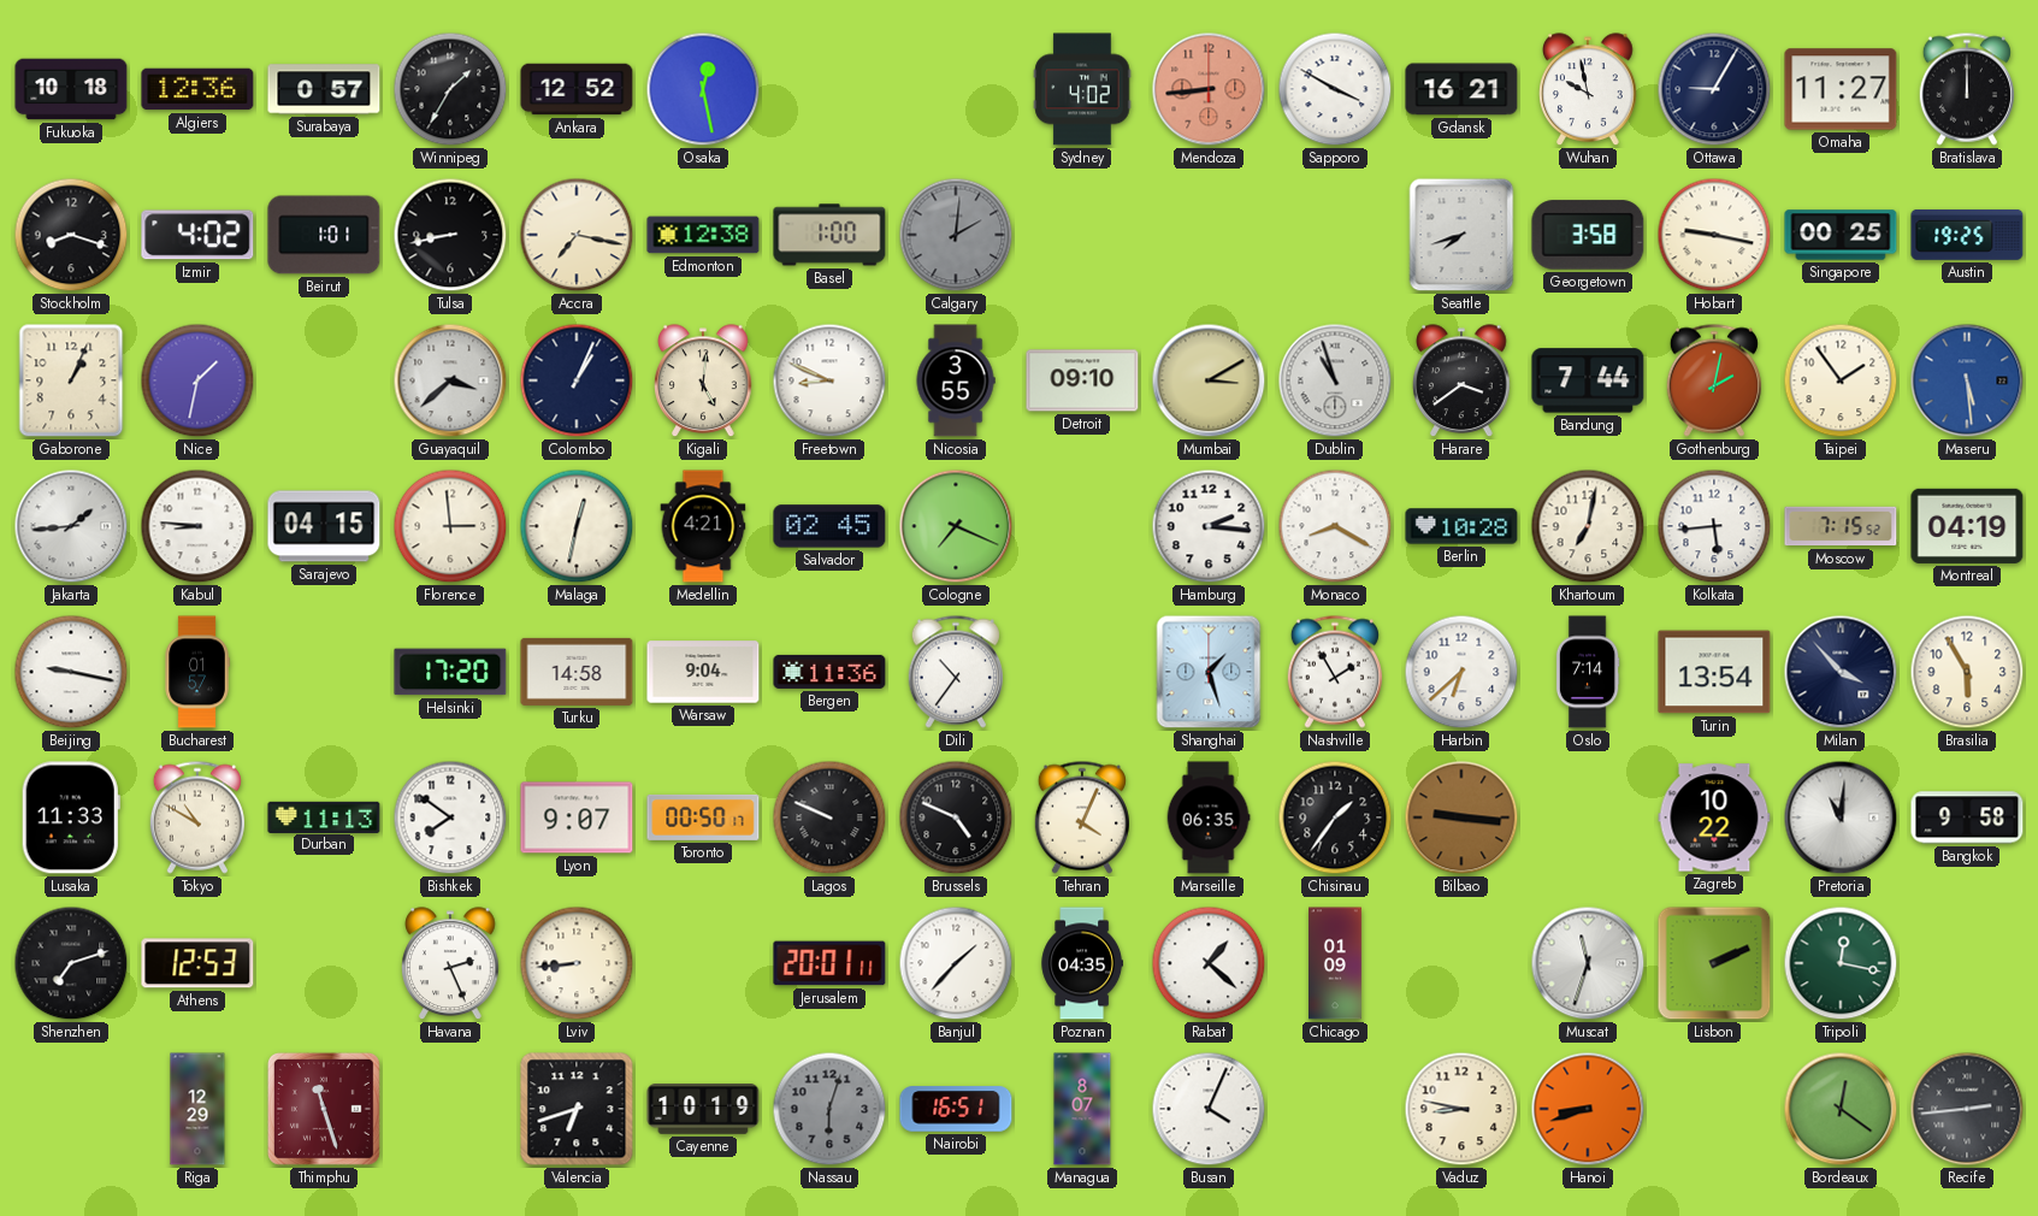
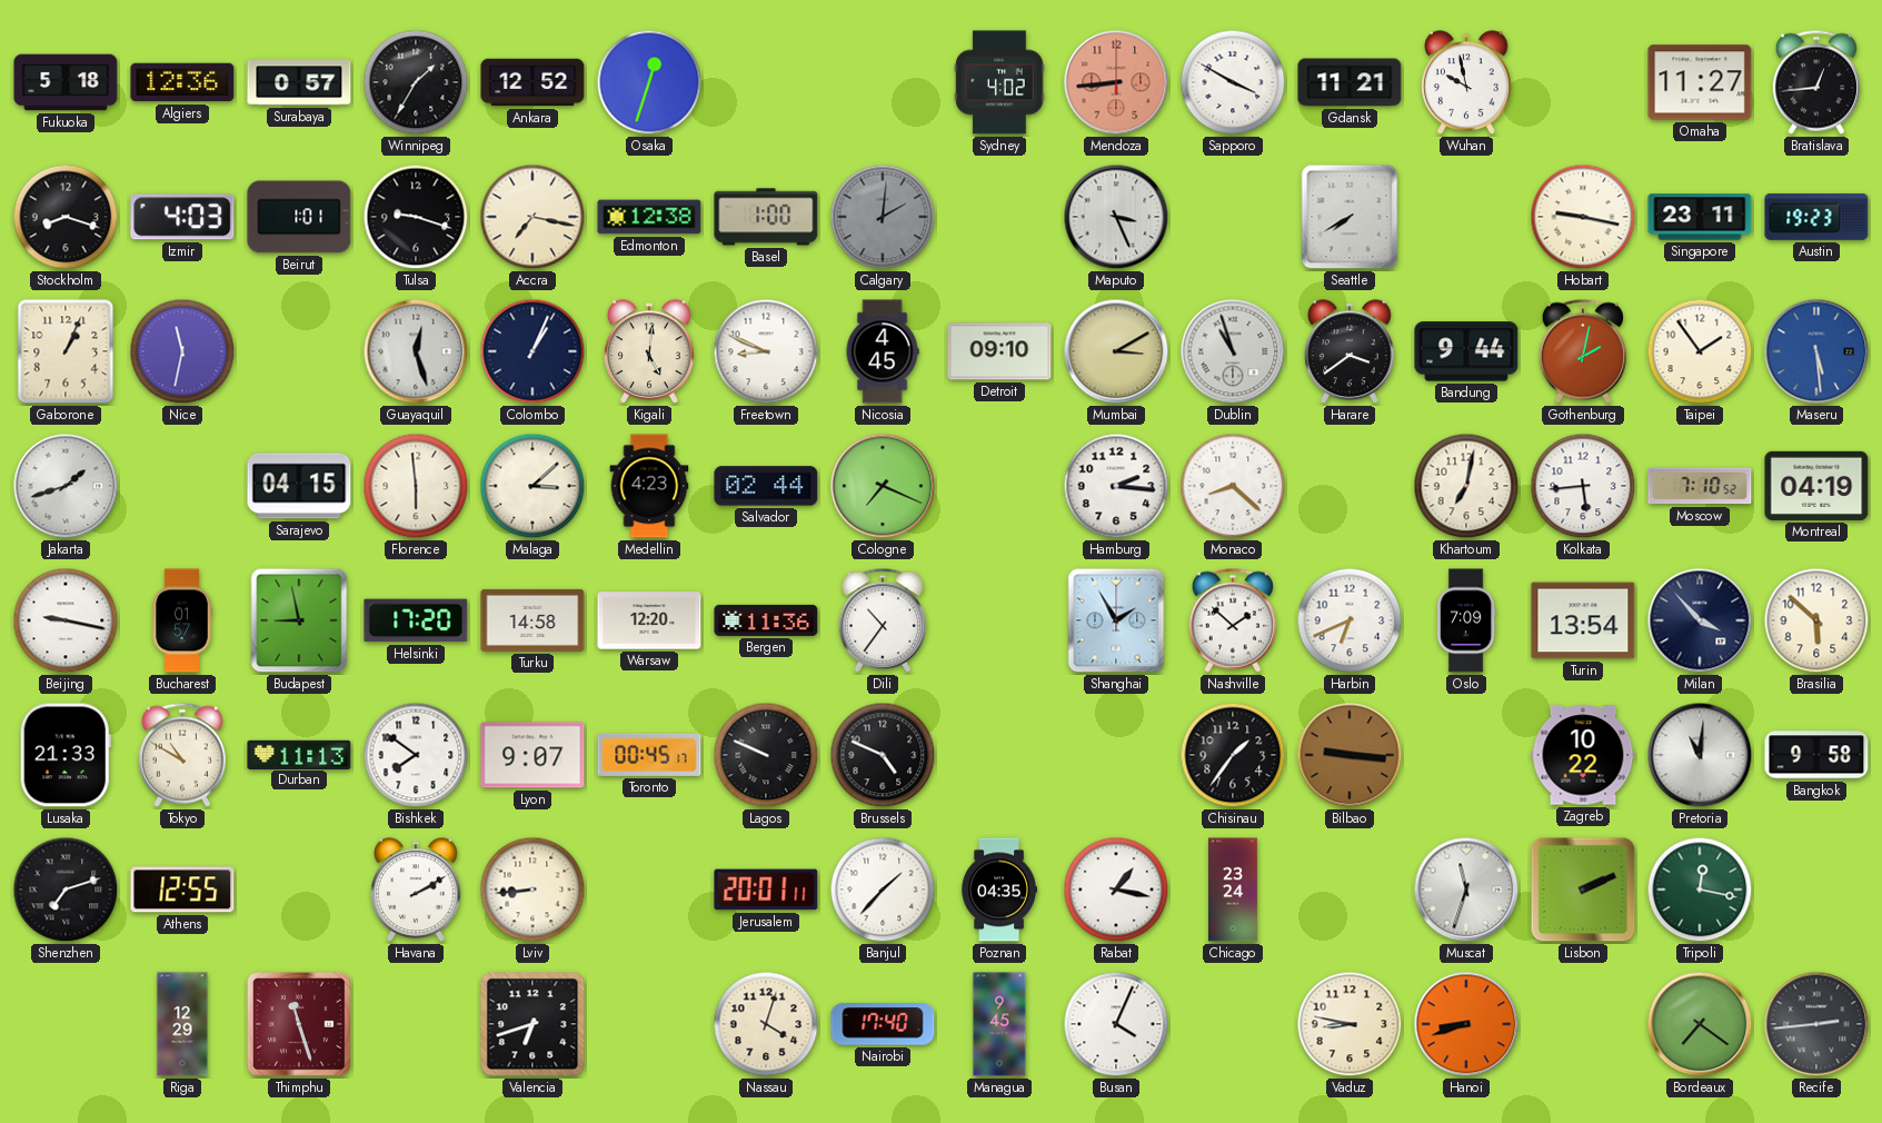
Fukuoka: 10:18 -> 5:18 (66, 82)
Osaka: 12:28 -> 12:33 (649, 82)
Gdansk: 16:21 -> 11:21 (1350, 82)
Ottawa: 9:05 -> none (1714, 89)
Bratislava: 12:00 -> 12:44 (1816, 82)
Izmir: 4:02 -> 4:03 (182, 217)
Tulsa: 8:43 -> 9:18 (416, 217)
Maputo: none -> 3:26 (1116, 217)
Seattle: 7:42 -> 7:40 (1350, 217)
Georgetown: 3:58 -> none (1588, 235)
Singapore: 00:25 -> 23:11 (1700, 217)
Austin: 19:25 -> 19:23 (1816, 217)
Nice: 1:32 -> 11:32 (182, 351)
Guayaquil: 3:38 -> 12:27 (416, 351)
Nicosia: 3:55 -> 4:45 (883, 351)
Bandung: 7:44 -> 9:44 (1466, 351)
Jakarta: 1:44 -> 1:42 (66, 486)
Kabul: 8:46 -> none (197, 526)
Florence: 2:59 -> 5:59 (416, 486)
Malaga: 12:32 -> 3:08 (532, 486)
Medellin: 4:21 -> 4:23 (649, 486)
Salvador: 02:45 -> 02:44 (766, 486)
Monaco: 8:20 -> 8:22 (1233, 486)
Berlin: 10:28 -> none (1461, 526)
Moscow: 7:15 -> 7:10 (1700, 486)
Budapest: none -> 8:58 (299, 620)
Warsaw: 9:04 -> 12:20 (649, 620)
Shanghai: 1:27 -> 1:55 (1116, 620)
Nashville: 1:55 -> 1:52 (1233, 620)
Harbin: 6:38 -> 6:41 (1350, 620)
Oslo: 7:14 -> 7:09 (1466, 620)
Brasilia: 5:55 -> 5:52 (1816, 620)
Lusaka: 11:33 -> 21:33 (66, 755)
Toronto: 00:50 -> 00:45 (649, 755)
Tehran: 4:04 -> none (1082, 817)
Marseille: 06:35 -> none (1209, 817)
Athens: 12:53 -> 12:55 (182, 890)
Havana: 2:26 -> 2:10 (416, 891)
Rabat: 1:22 -> 1:17 (1116, 890)
Chicago: 01:09 -> 23:24 (1234, 890)
Cayenne: 10:19 -> none (703, 1110)
Nassau: 6:03 -> 4:03 (766, 1024)
Nassau dial: grey -> cream (766, 1024)
Nairobi: 16:51 -> 17:40 (883, 1024)
Managua: 8:07 -> 9:45 (999, 1024)
Bordeaux: 12:21 -> 7:21 (1700, 1024)
